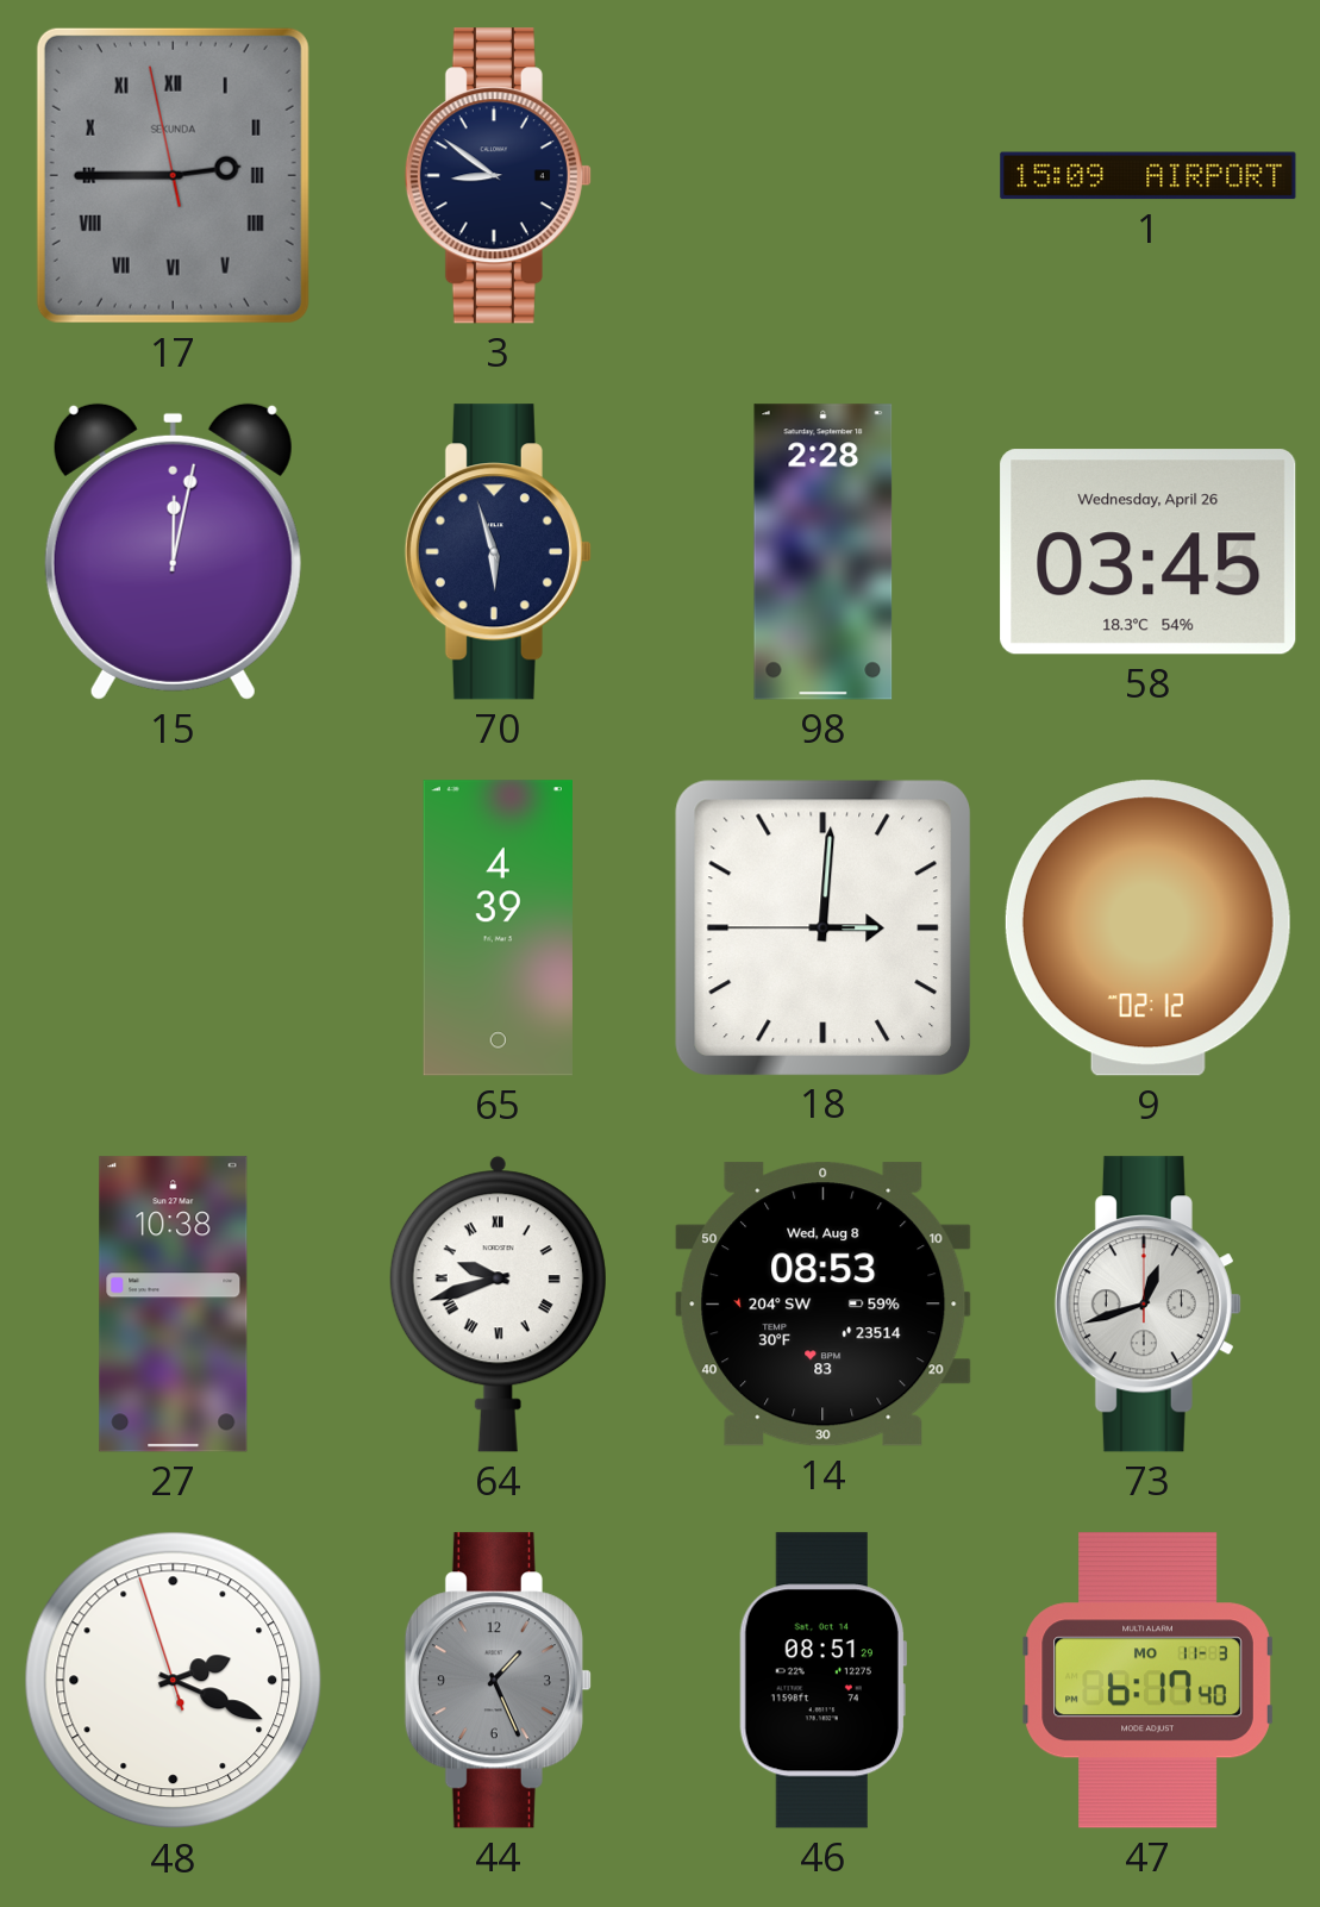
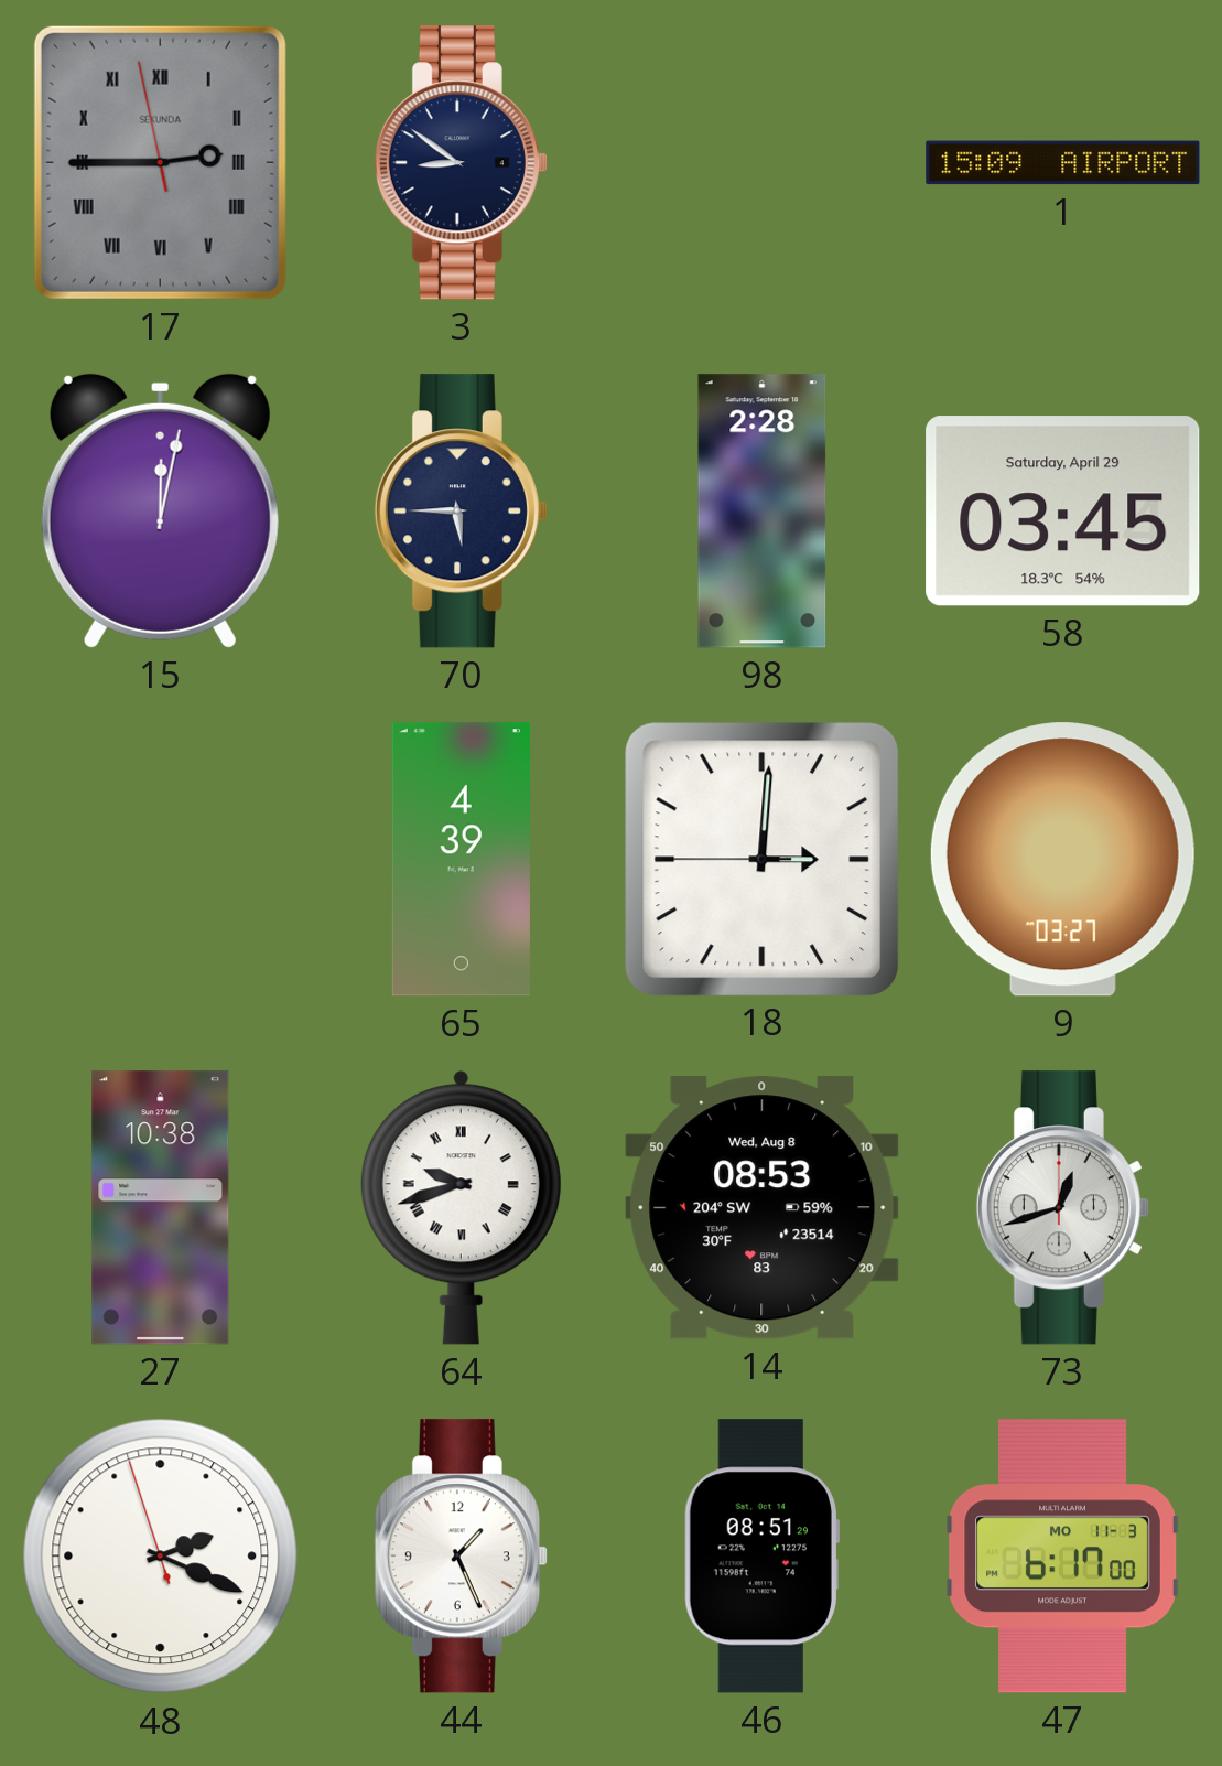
70: 5:57 -> 5:45 (461, 512)
58 date: Wednesday, April 26 -> Saturday, April 29 (1063, 512)
9: 02:12 -> 03:27 (1062, 860)
44 dial: grey -> white (461, 1557)
47: 6:17:40 -> 6:17:00 (1062, 1557)
